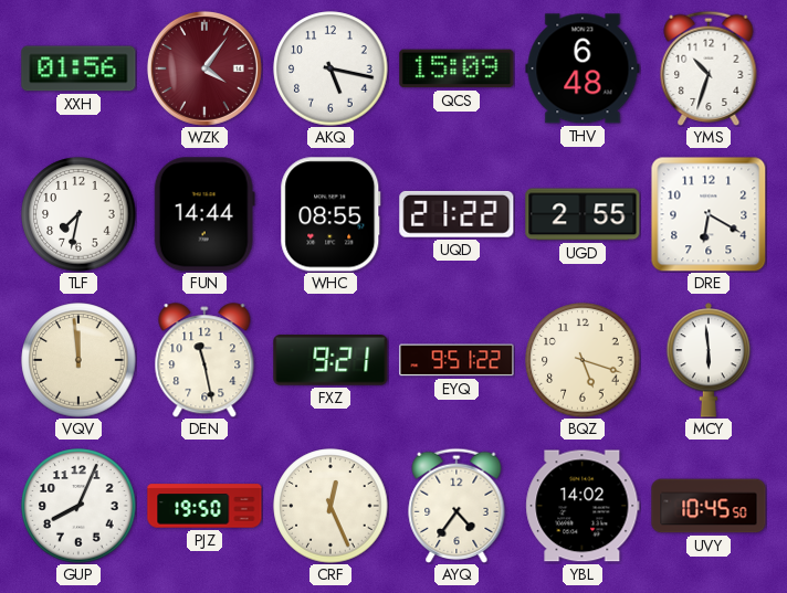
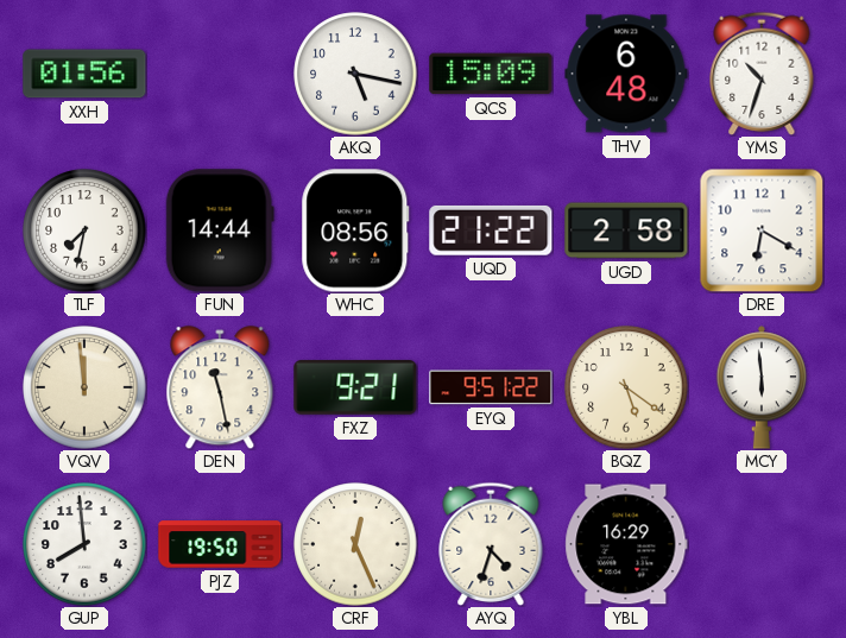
WZK: 4:06 -> none (204, 68)
WHC: 08:55 -> 08:56 (355, 230)
UGD: 2:55 -> 2:58 (626, 230)
BQZ: 5:18 -> 5:21 (626, 387)
GUP: 8:04 -> 7:59 (84, 544)
AYQ: 4:36 -> 4:33 (491, 544)
YBL: 14:02 -> 16:29 (626, 544)
UVY: 10:45 -> none (709, 506)
